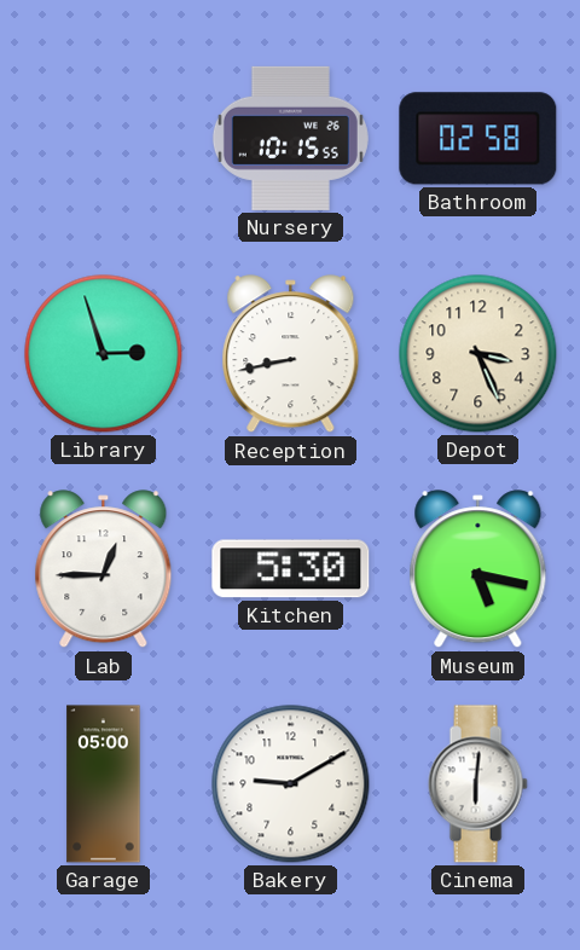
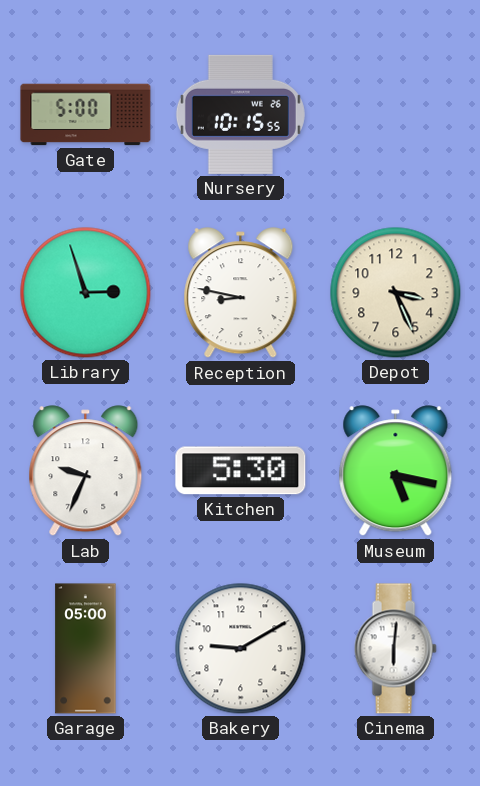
Gate: none -> 5:00 (86, 115)
Bathroom: 02:58 -> none (478, 139)
Reception: 8:43 -> 8:47 (241, 293)
Lab: 12:45 -> 9:34 (86, 471)
